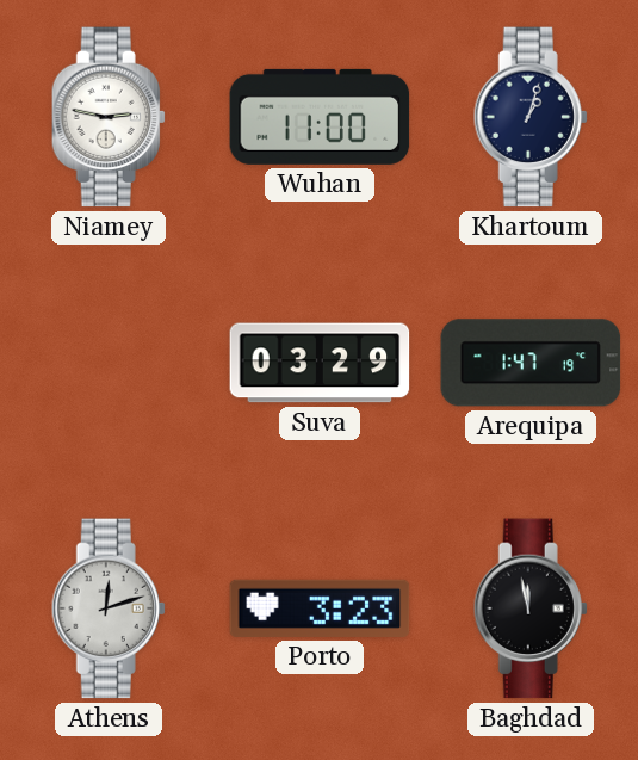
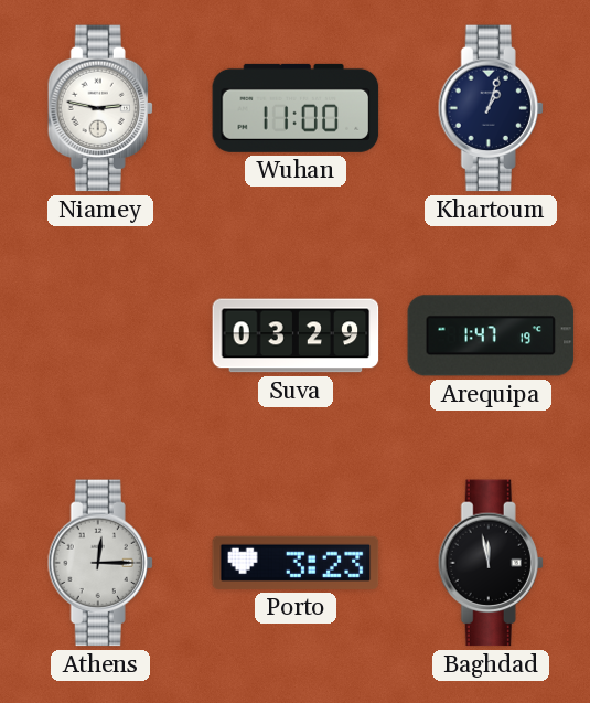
Athens: 12:12 -> 12:15 (100, 563)
